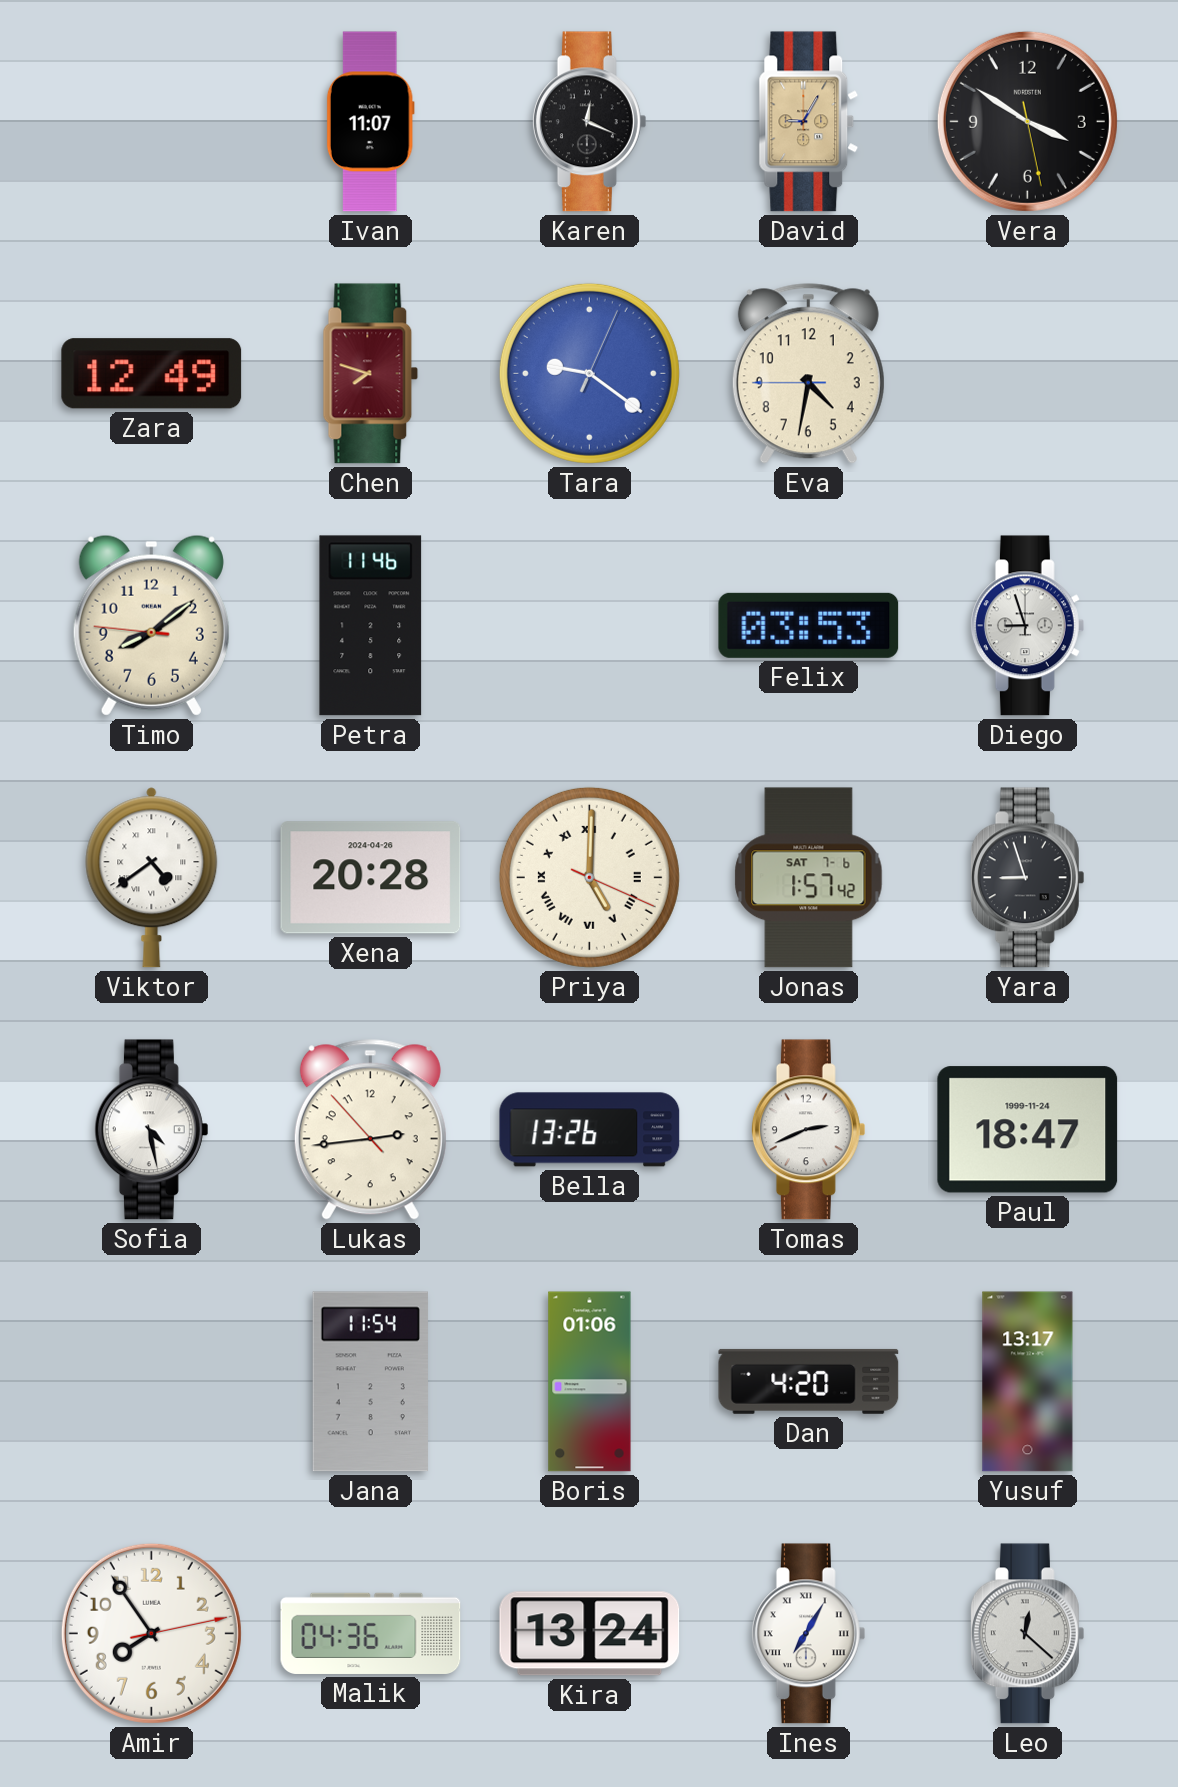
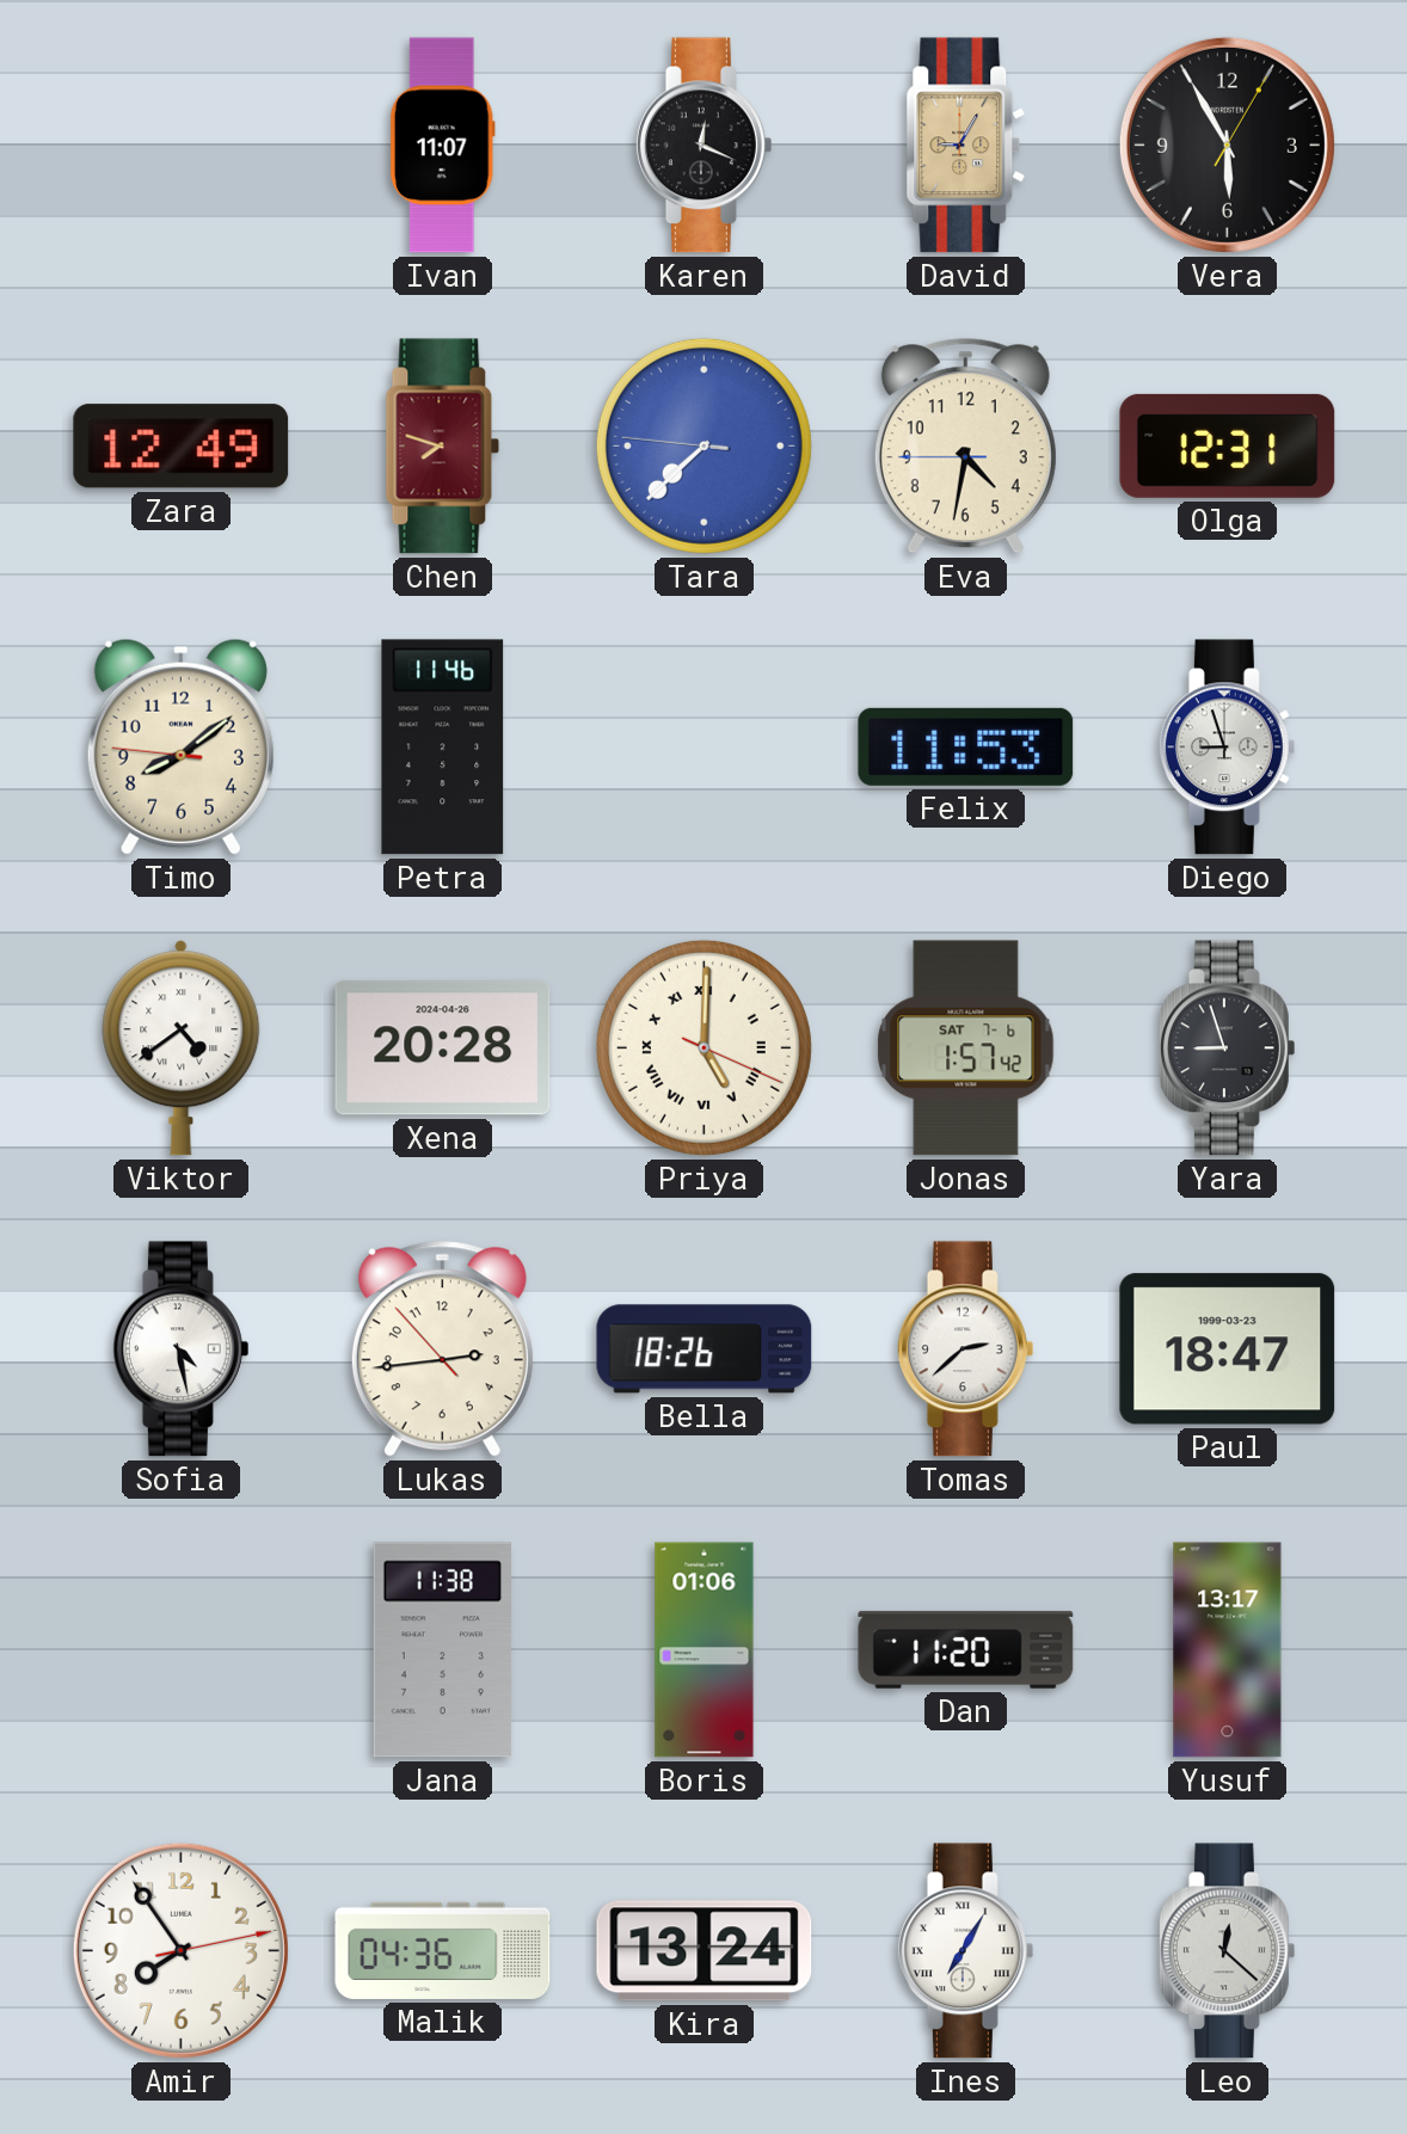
Vera: 3:50 -> 5:55 (1227, 144)
Tara: 9:21 -> 7:37 (703, 445)
Olga: none -> 12:31 (1228, 445)
Felix: 03:53 -> 11:53 (966, 746)
Bella: 13:26 -> 18:26 (705, 1349)
Tomas: 2:41 -> 2:38 (965, 1349)
Paul date: 1999-11-24 -> 1999-03-23 (1228, 1349)
Jana: 11:54 -> 11:38 (442, 1650)
Dan: 4:20 -> 11:20 (966, 1649)
